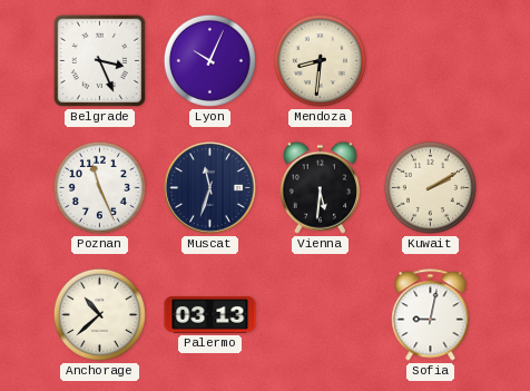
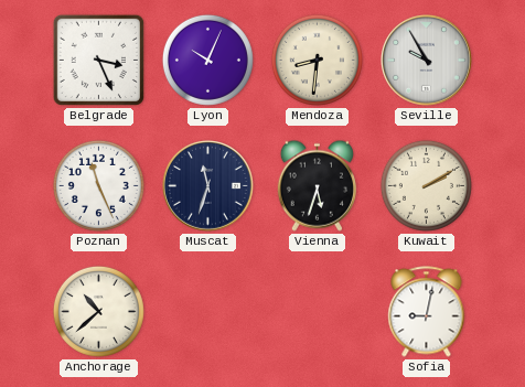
Seville: none -> 9:55 (427, 61)
Vienna: 5:31 -> 5:33 (317, 185)
Palermo: 03:13 -> none (210, 315)
